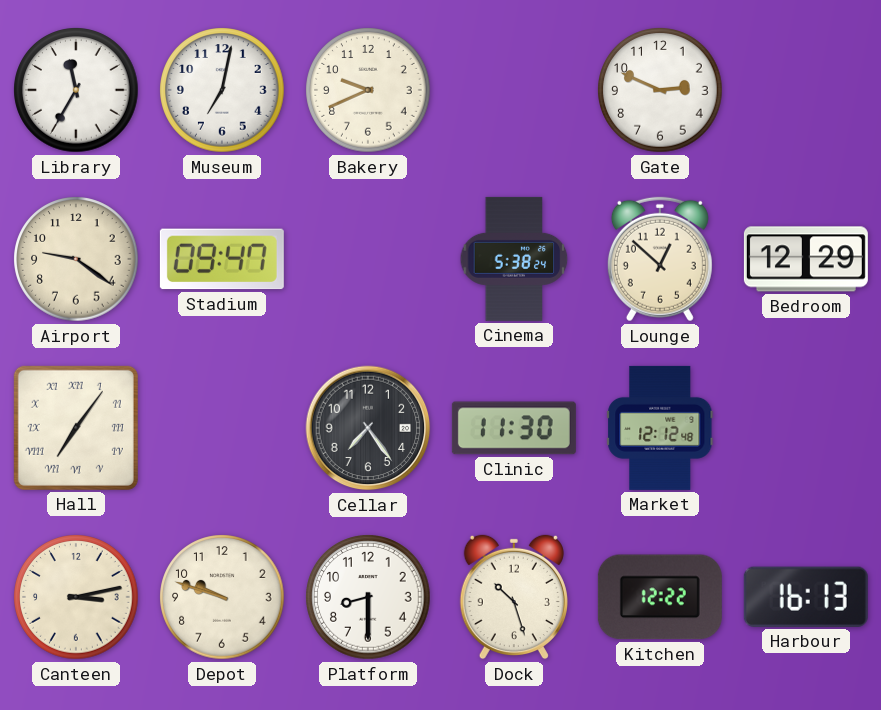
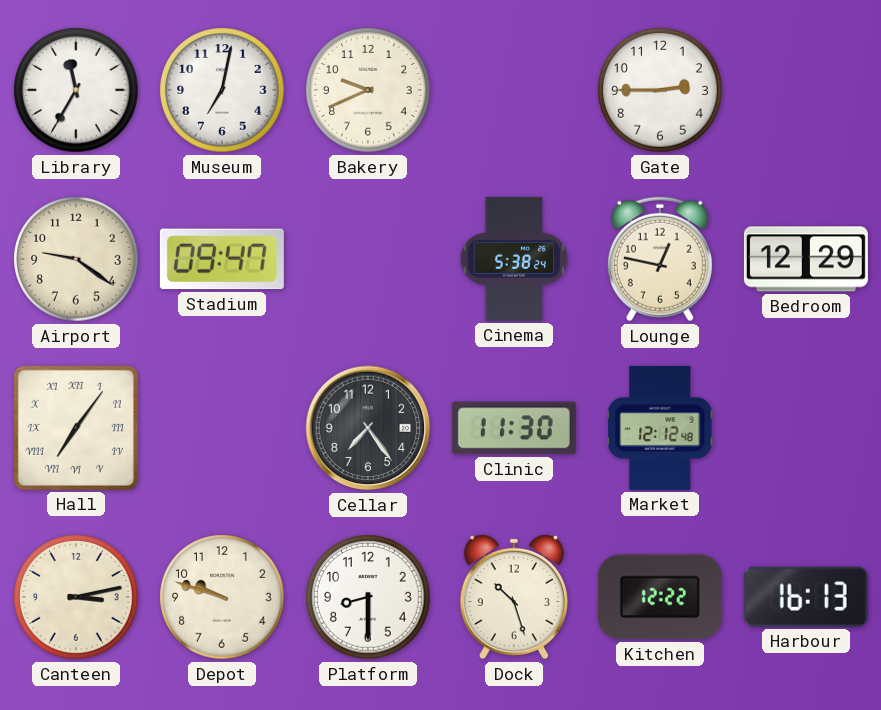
Gate: 2:49 -> 2:45 (660, 90)
Lounge: 12:52 -> 12:47 (660, 259)
